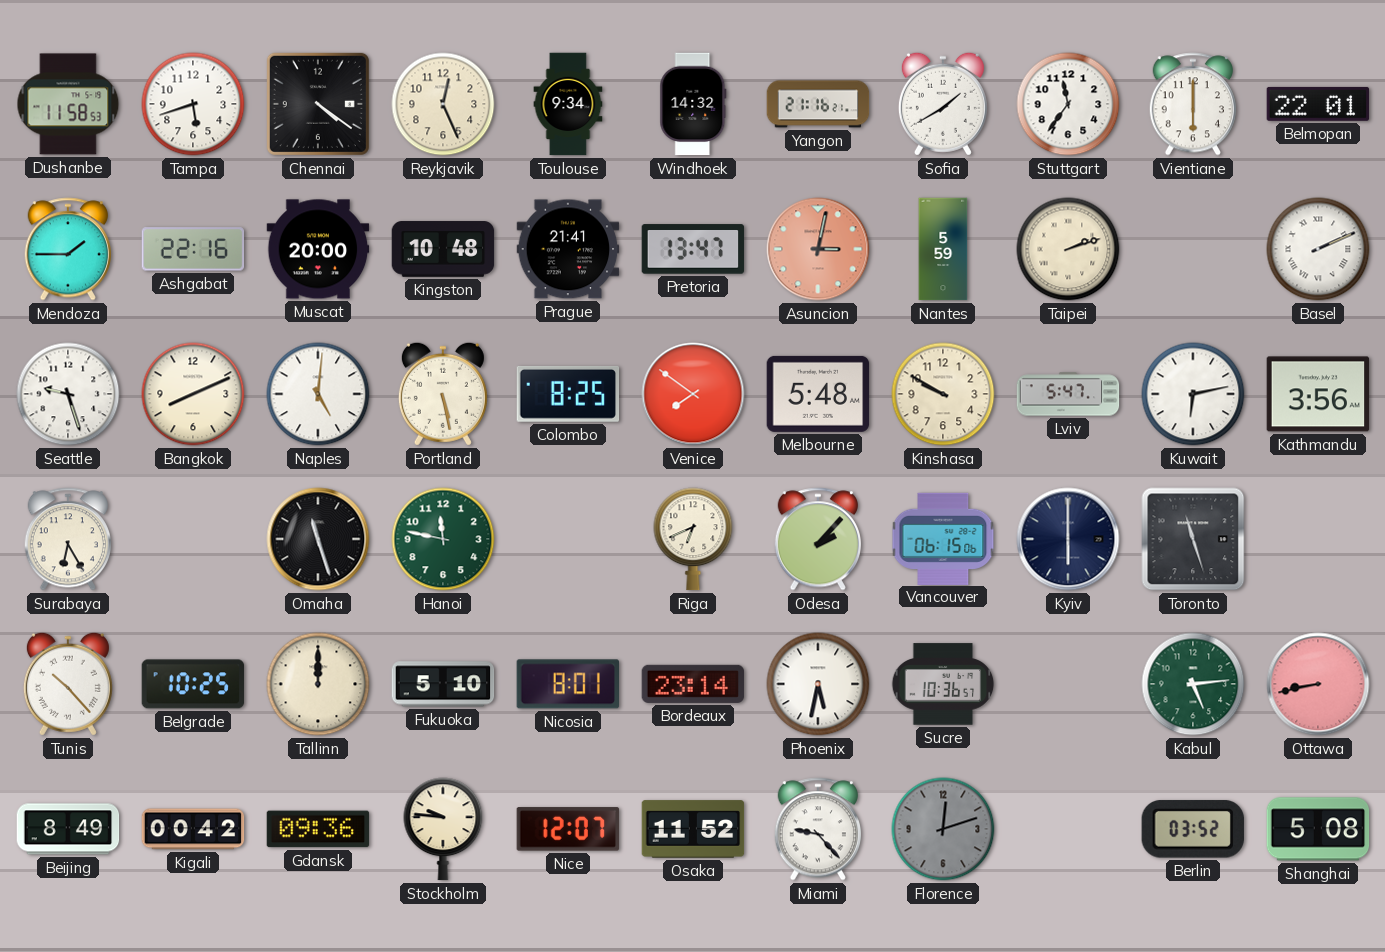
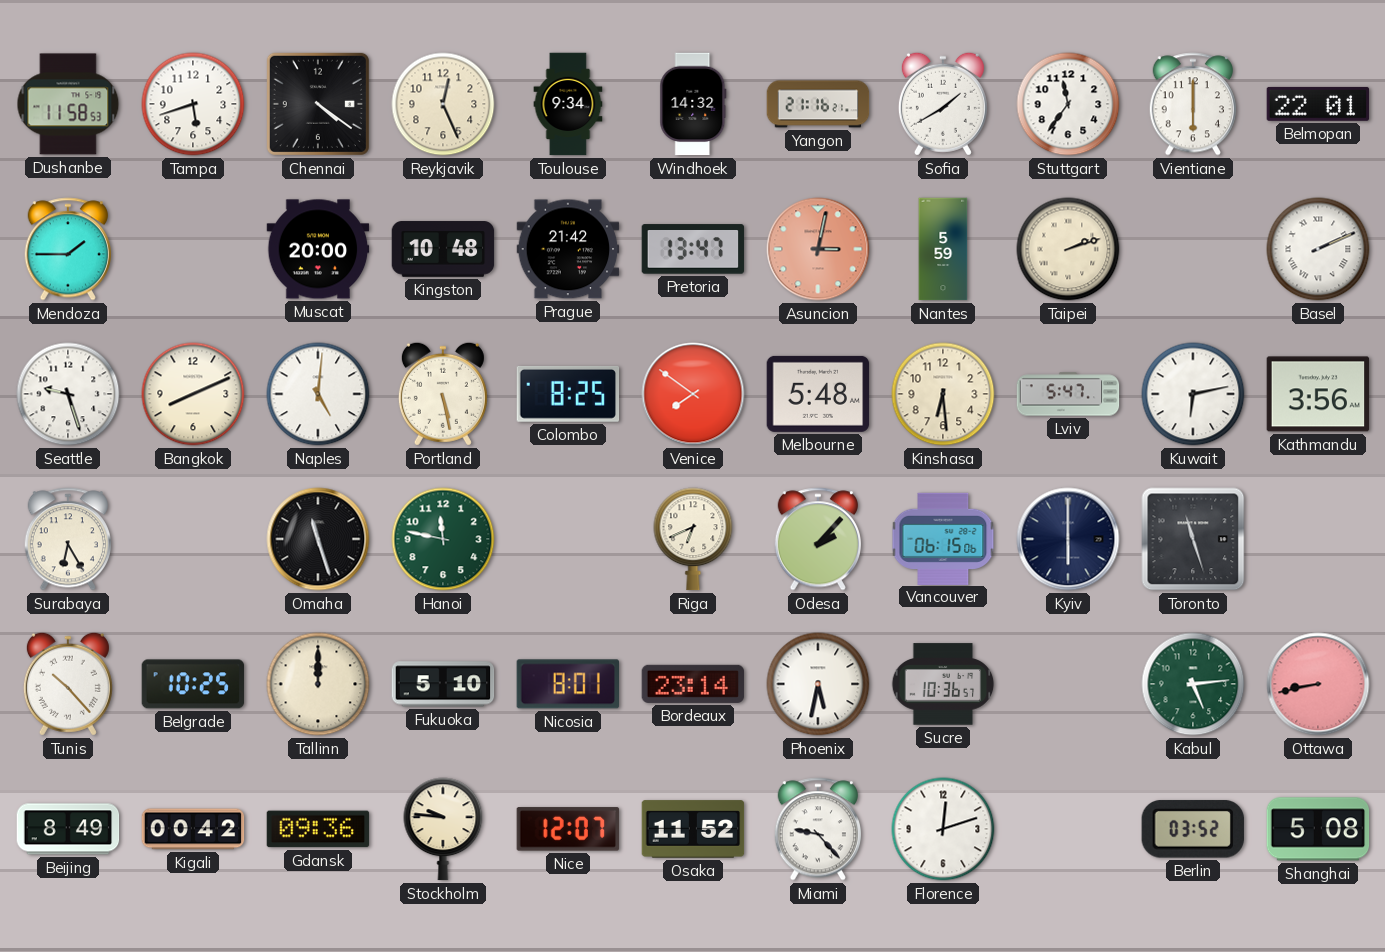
Ashgabat: 22:16 -> none (193, 249)
Prague: 21:41 -> 21:42 (568, 249)
Kinshasa: 9:50 -> 6:29 (943, 394)
Florence dial: grey -> white (943, 829)
